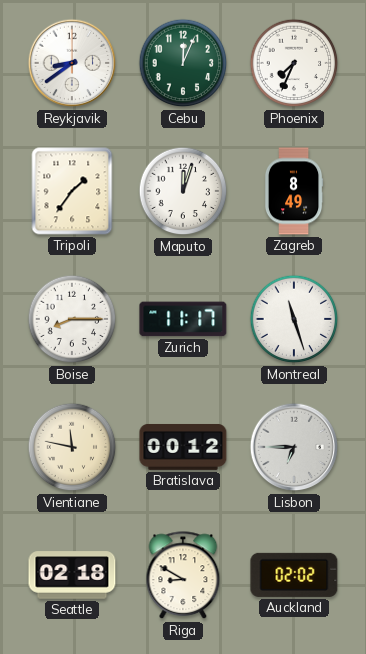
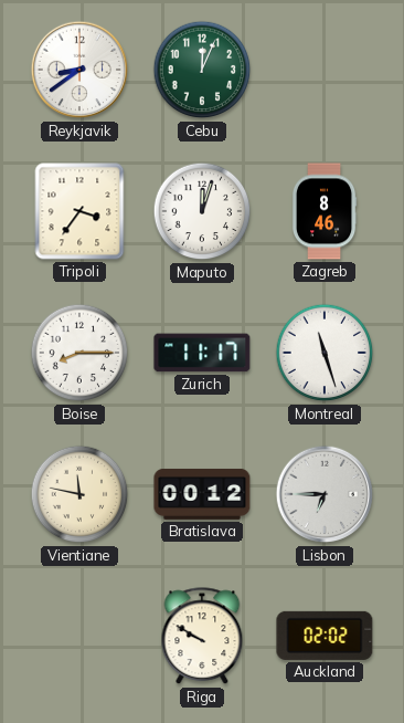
Phoenix: 7:34 -> none (294, 63)
Tripoli: 1:36 -> 3:36 (79, 211)
Zagreb: 8:49 -> 8:46 (325, 211)
Seattle: 02:18 -> none (72, 575)
Riga: 8:50 -> 9:50 (202, 637)
